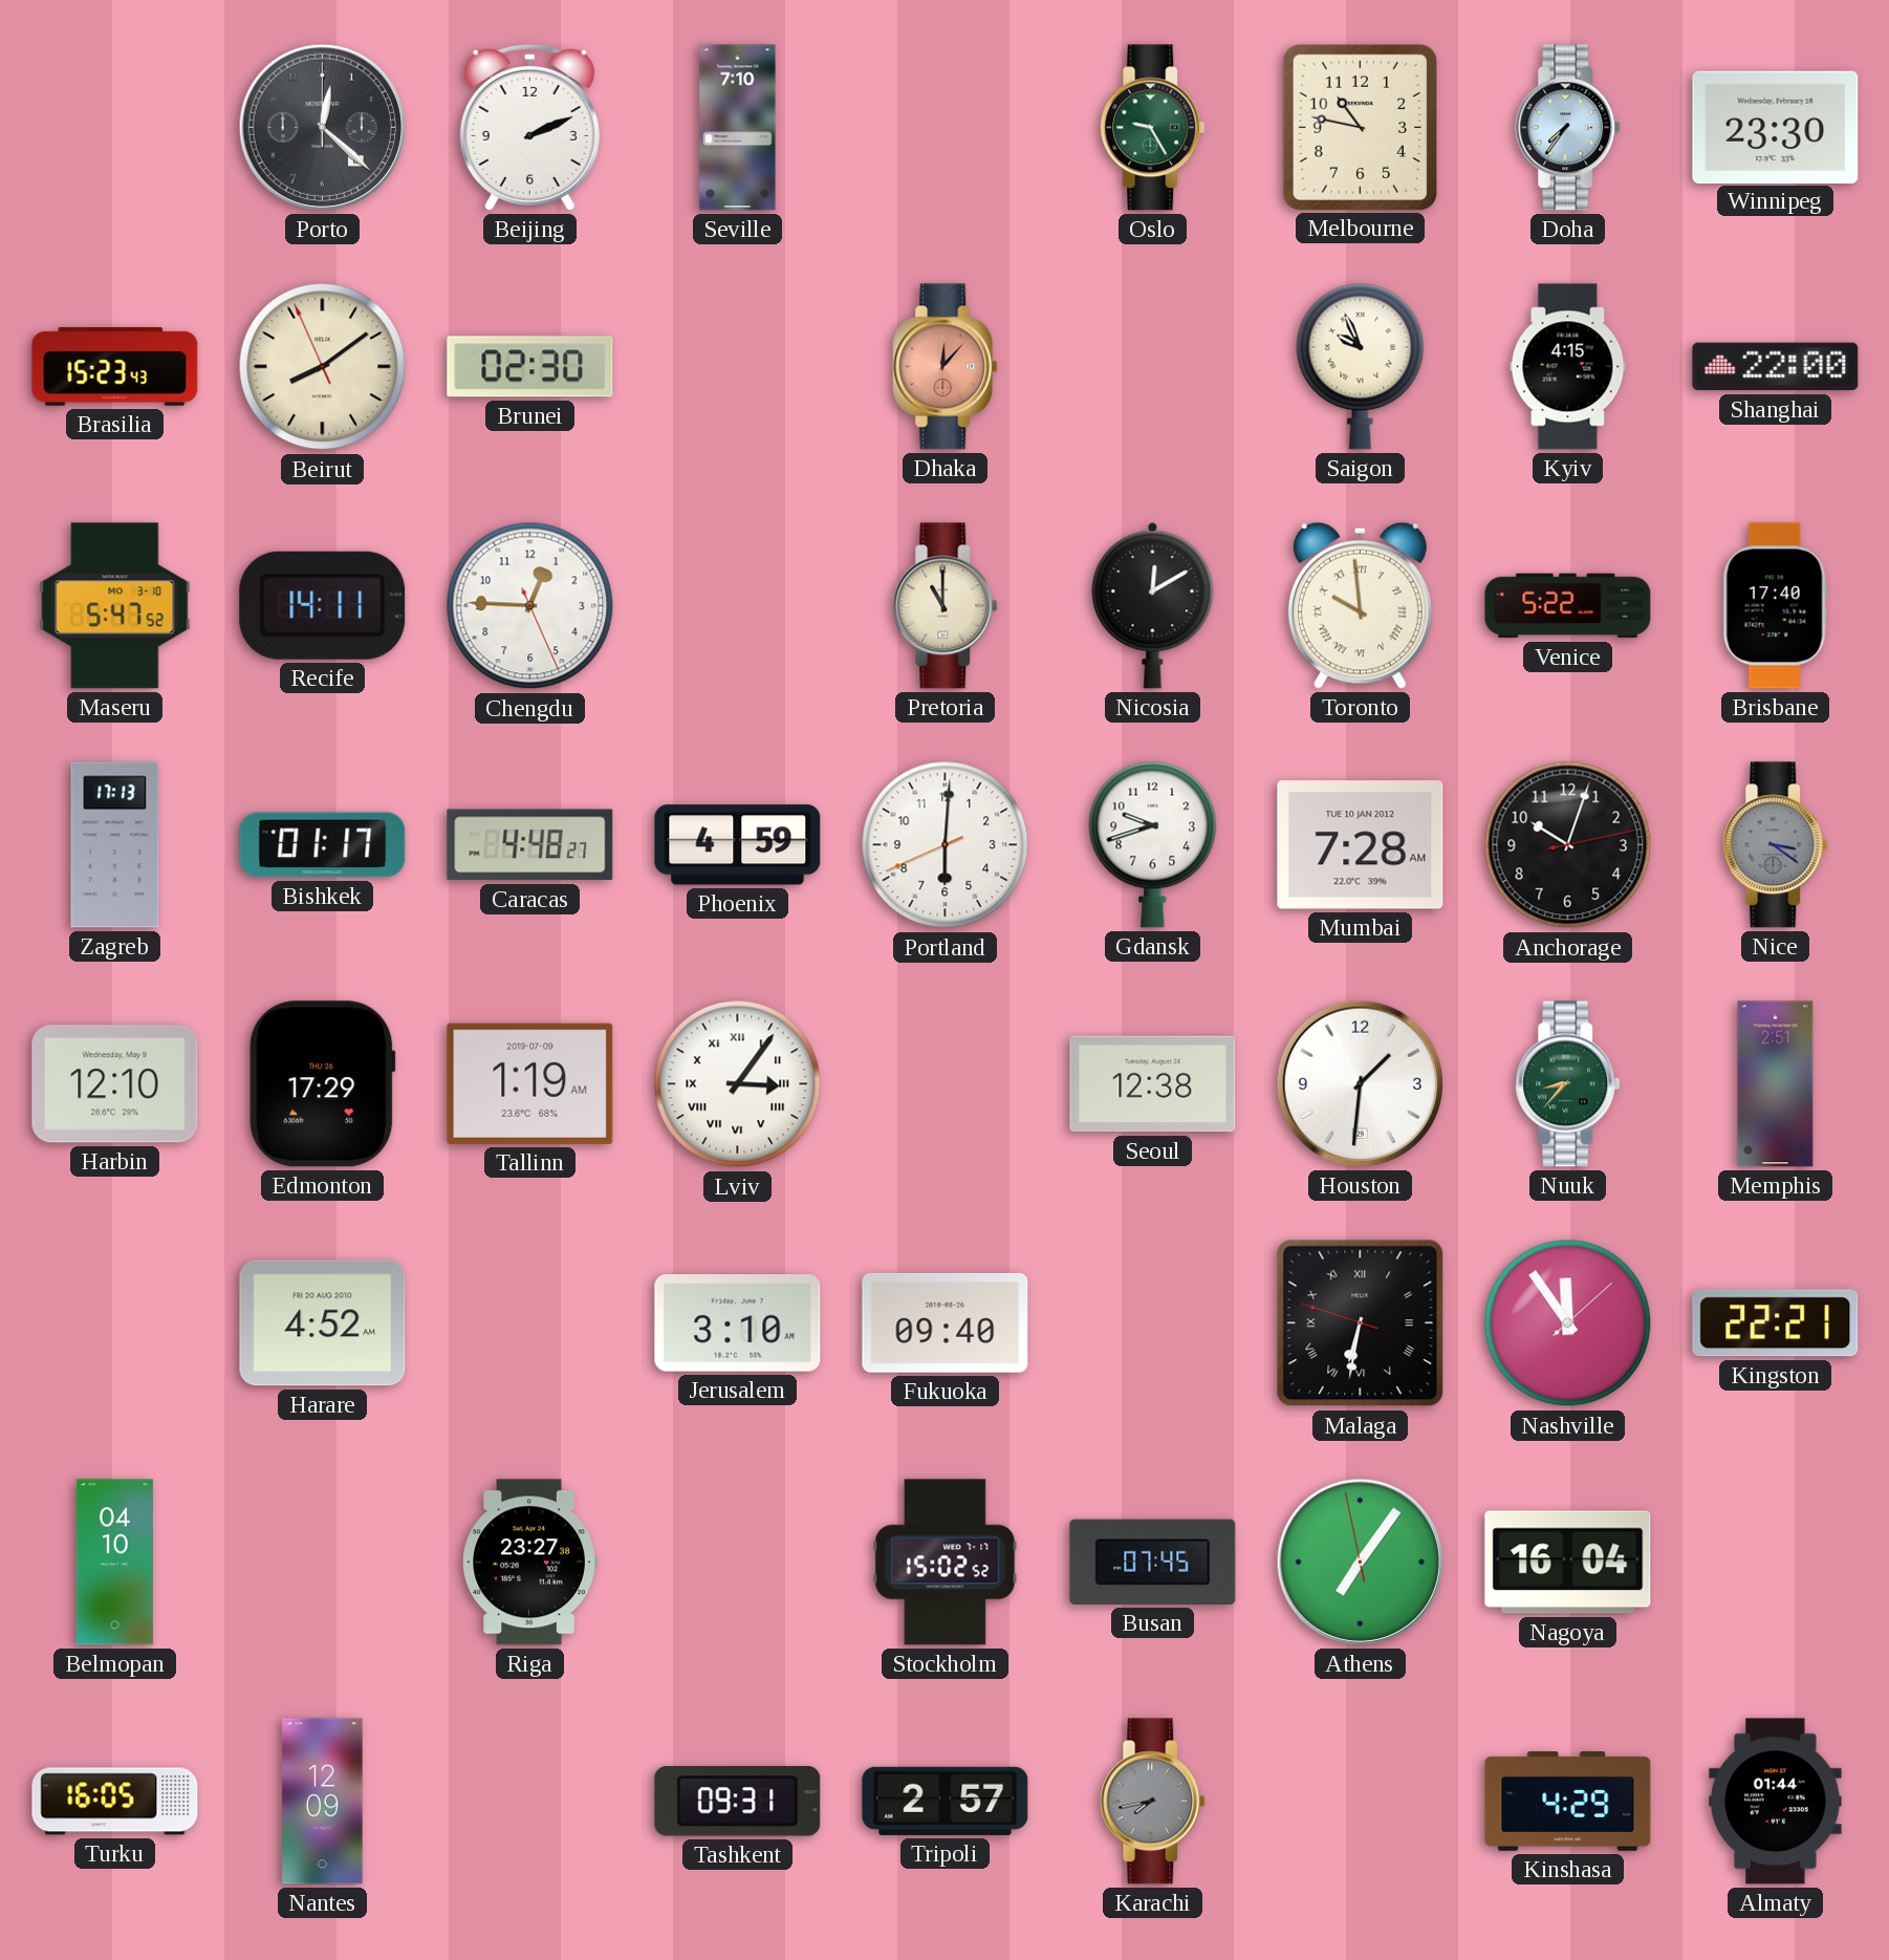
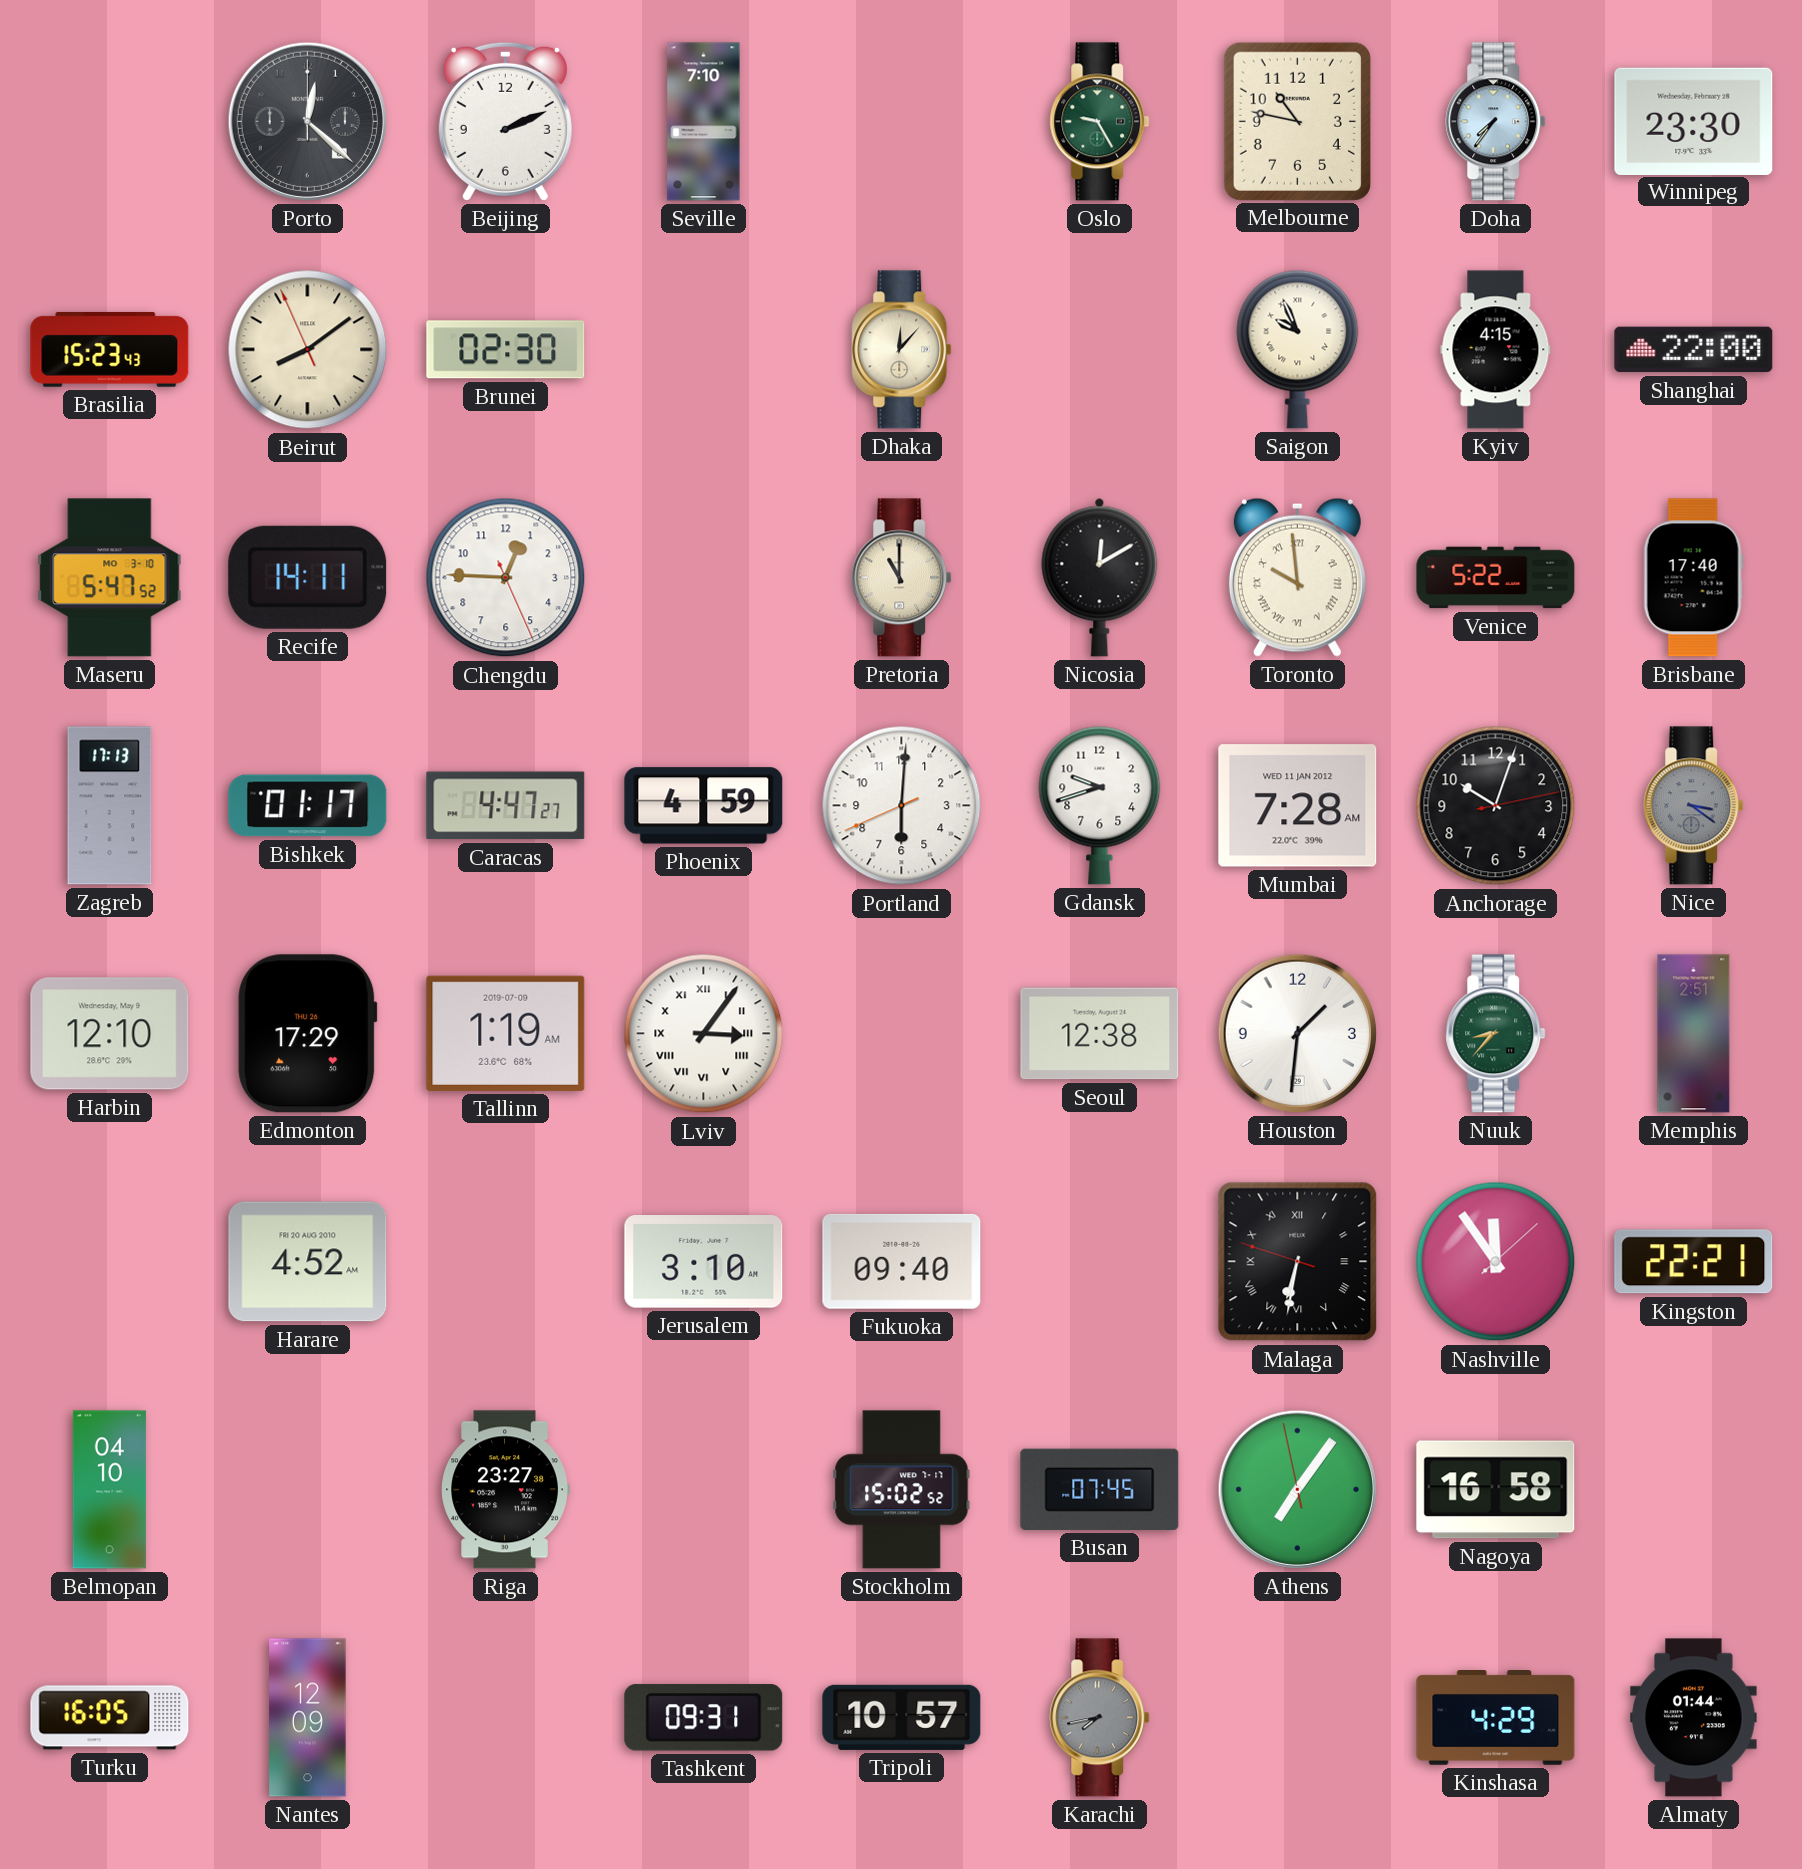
Dhaka dial: salmon -> cream (902, 350)
Caracas: 4:48 -> 4:47 (506, 806)
Mumbai date: TUE 10 JAN 2012 -> WED 11 JAN 2012 (1298, 806)
Nagoya: 16:04 -> 16:58 (1496, 1490)
Tripoli: 2:57 -> 10:57 (902, 1717)
